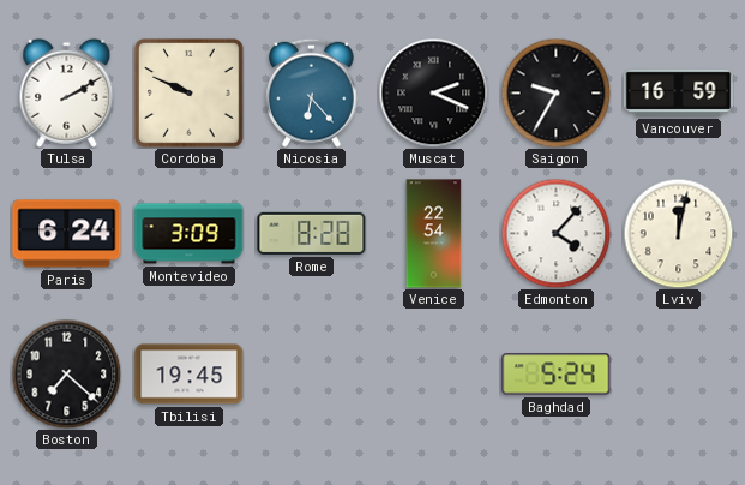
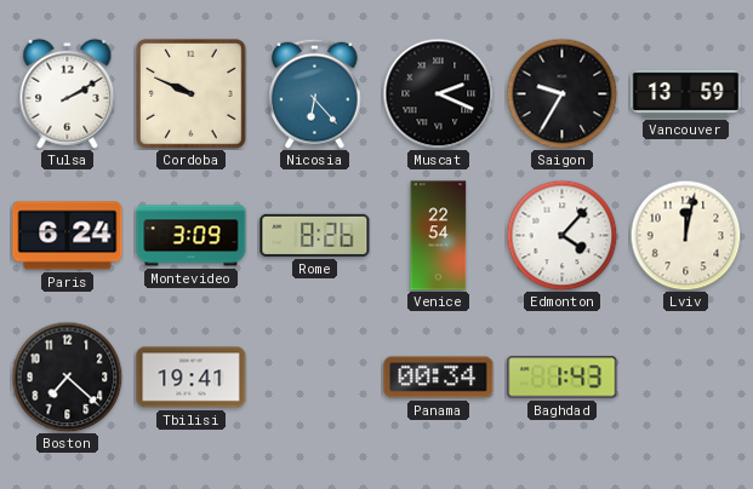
Vancouver: 16:59 -> 13:59 (686, 93)
Rome: 8:28 -> 8:26 (315, 235)
Tbilisi: 19:45 -> 19:41 (192, 378)
Panama: none -> 00:34 (439, 378)
Baghdad: 5:24 -> 1:43 (563, 378)
